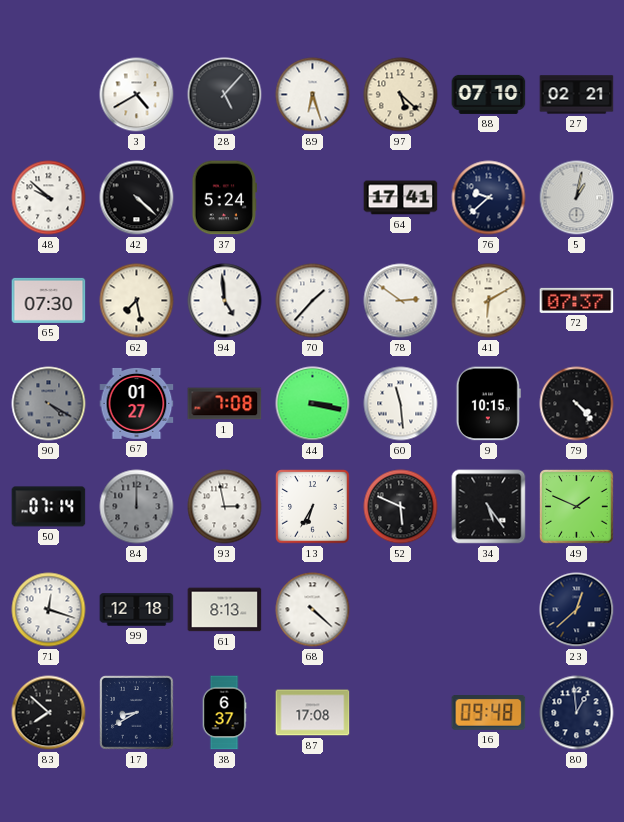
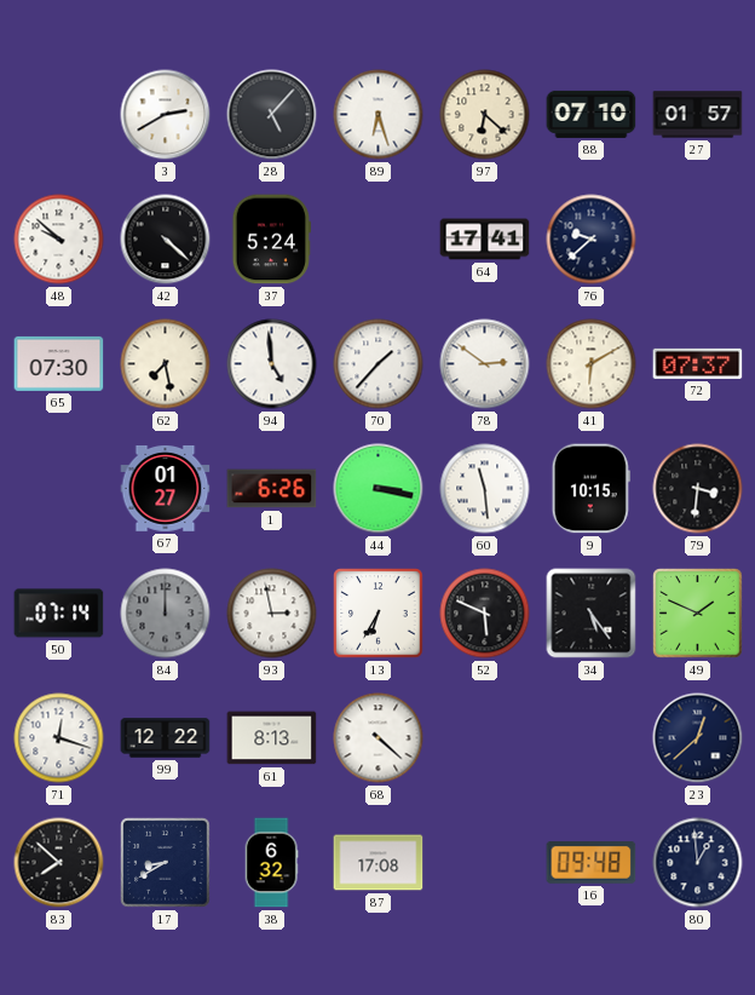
3: 4:40 -> 2:40 (166, 115)
97: 5:22 -> 6:22 (485, 115)
27: 02:21 -> 01:57 (698, 115)
5: 1:02 -> none (577, 198)
90: 4:20 -> none (49, 404)
1: 7:08 -> 6:26 (272, 489)
79: 4:23 -> 3:31 (698, 489)
99: 12:18 -> 12:22 (166, 738)
38: 6:37 -> 6:32 (271, 863)
